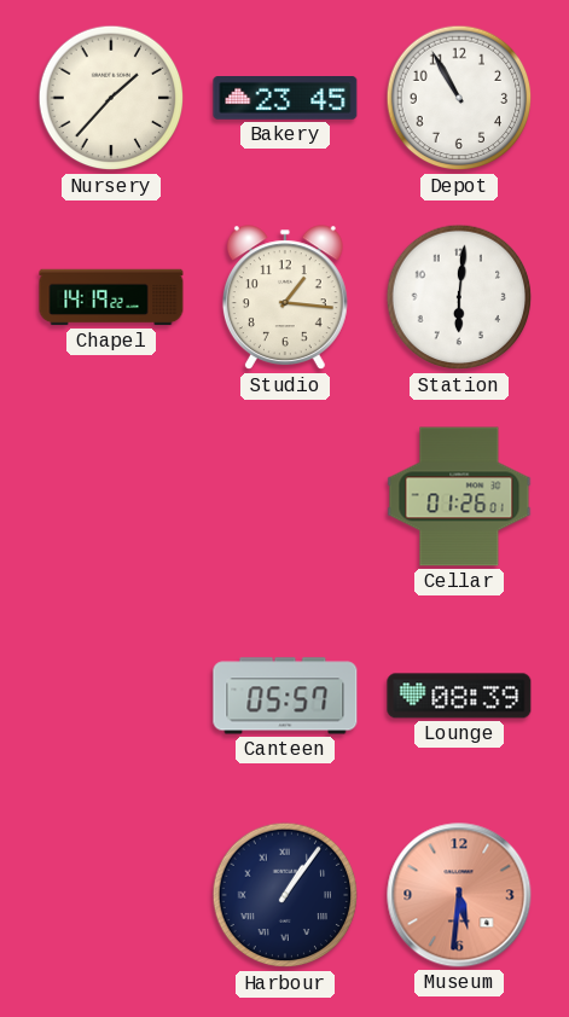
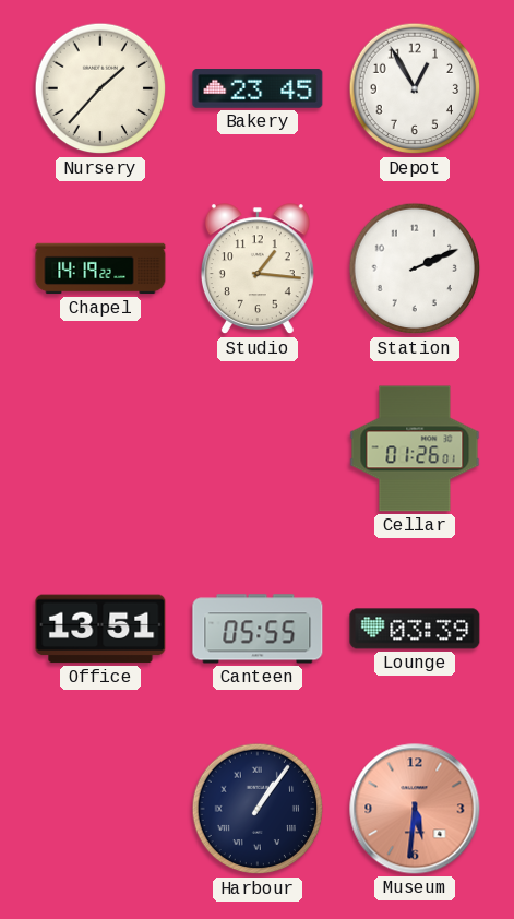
Depot: 10:55 -> 12:55 (415, 88)
Station: 6:01 -> 2:11 (415, 268)
Office: none -> 13:51 (100, 629)
Canteen: 05:57 -> 05:55 (258, 629)
Lounge: 08:39 -> 03:39 (415, 629)
